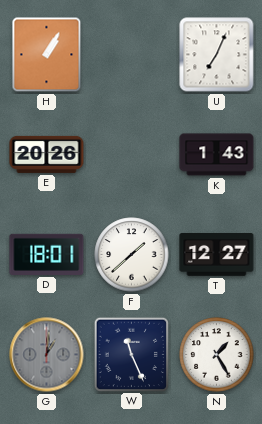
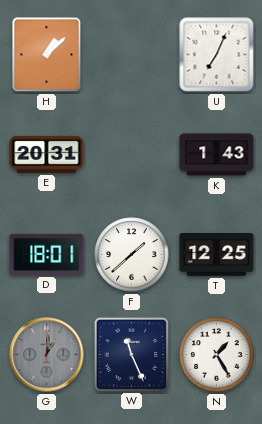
H: 1:05 -> 1:08 (47, 55)
E: 20:26 -> 20:31 (47, 154)
T: 12:27 -> 12:25 (217, 255)
